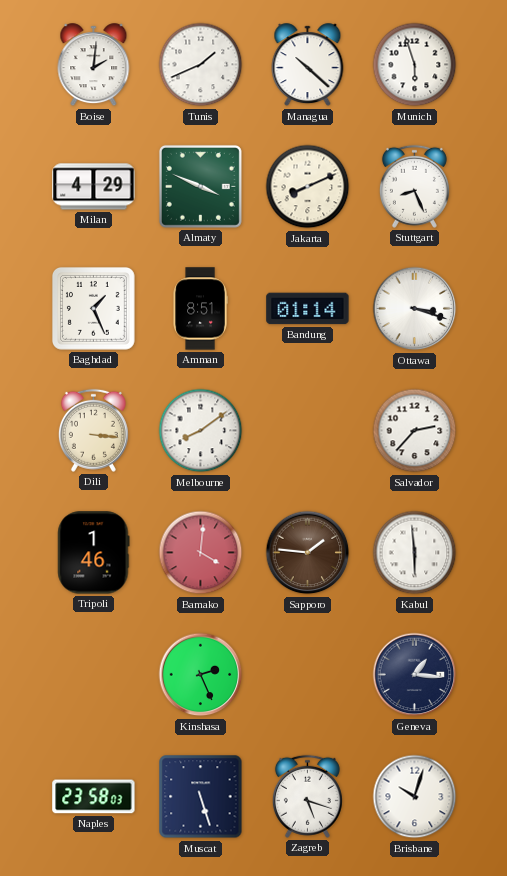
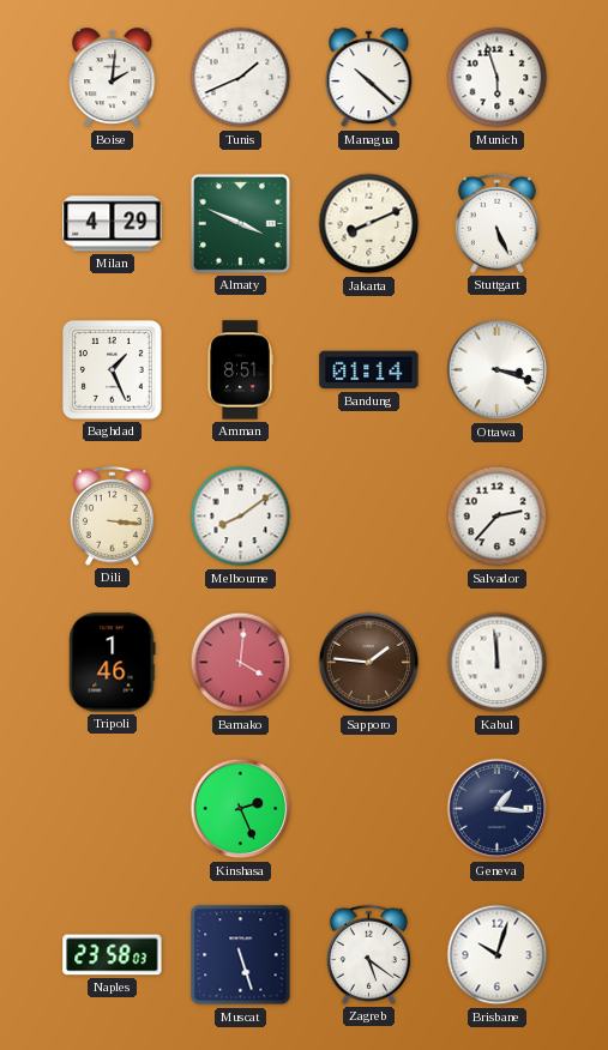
Stuttgart: 8:26 -> 5:26 (496, 223)
Kabul: 5:59 -> 11:59 (498, 663)
Zagreb: 5:18 -> 5:21 (368, 954)
